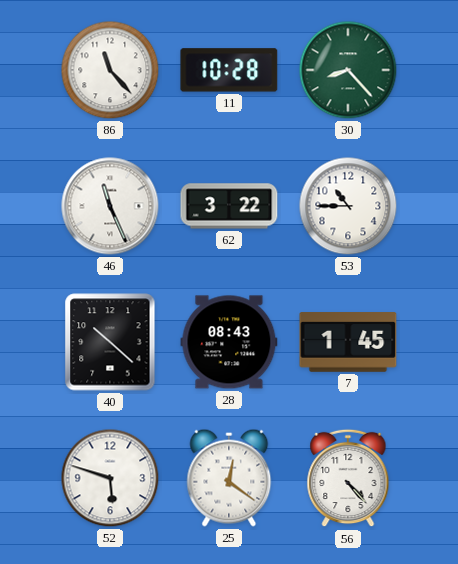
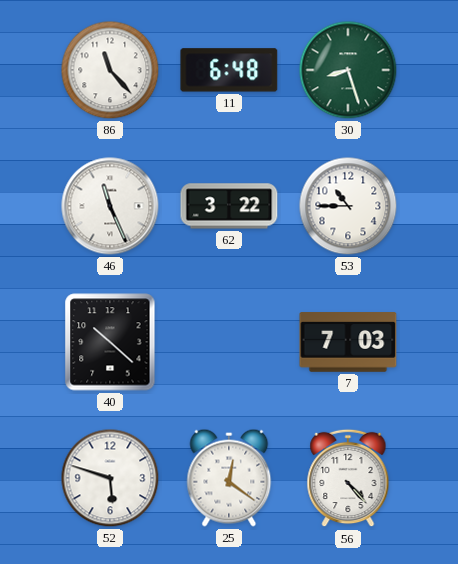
11: 10:28 -> 6:48 (229, 70)
30: 8:23 -> 8:27 (348, 70)
28: 08:43 -> none (229, 342)
7: 1:45 -> 7:03 (348, 342)
